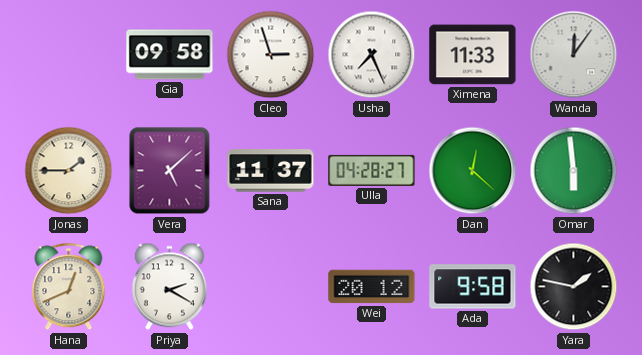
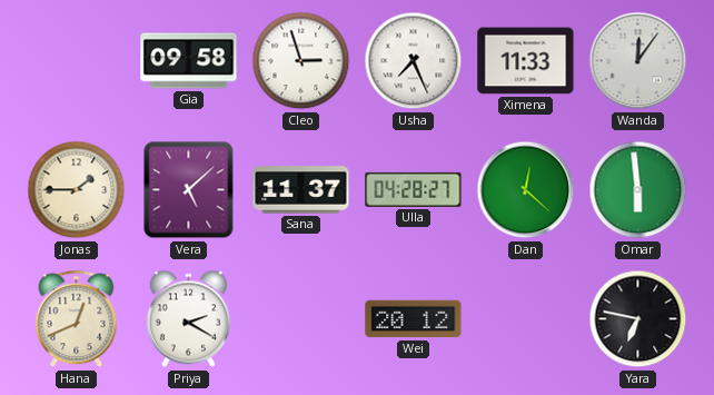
Ada: 9:58 -> none (473, 287)
Yara: 1:47 -> 6:47 (638, 319)
